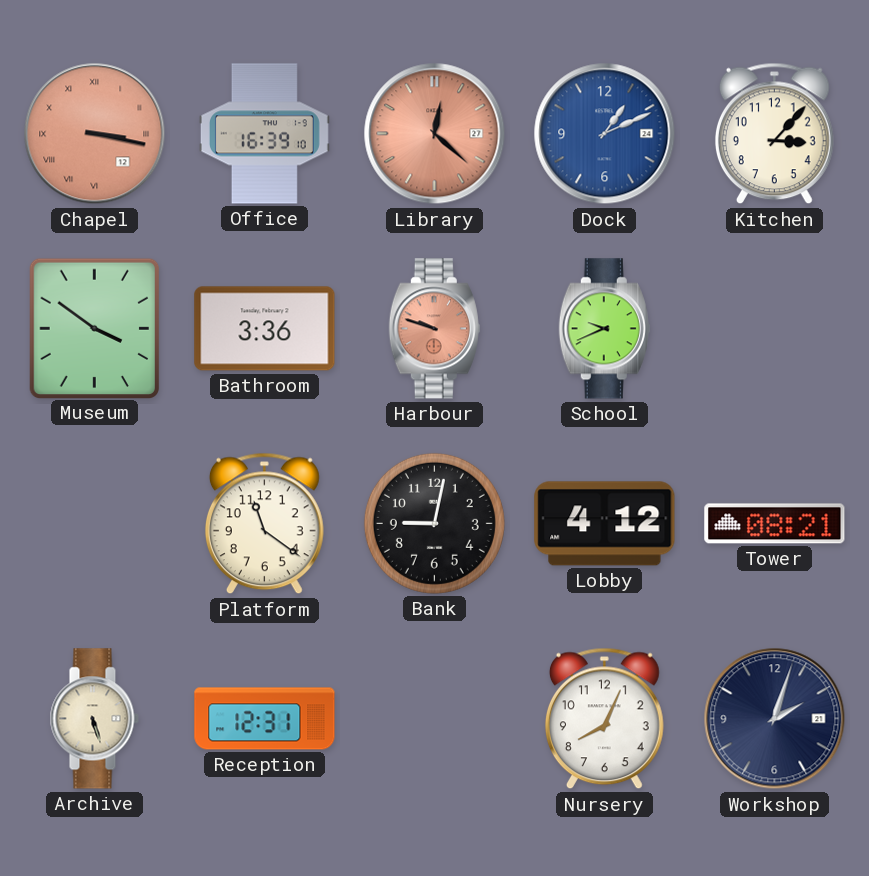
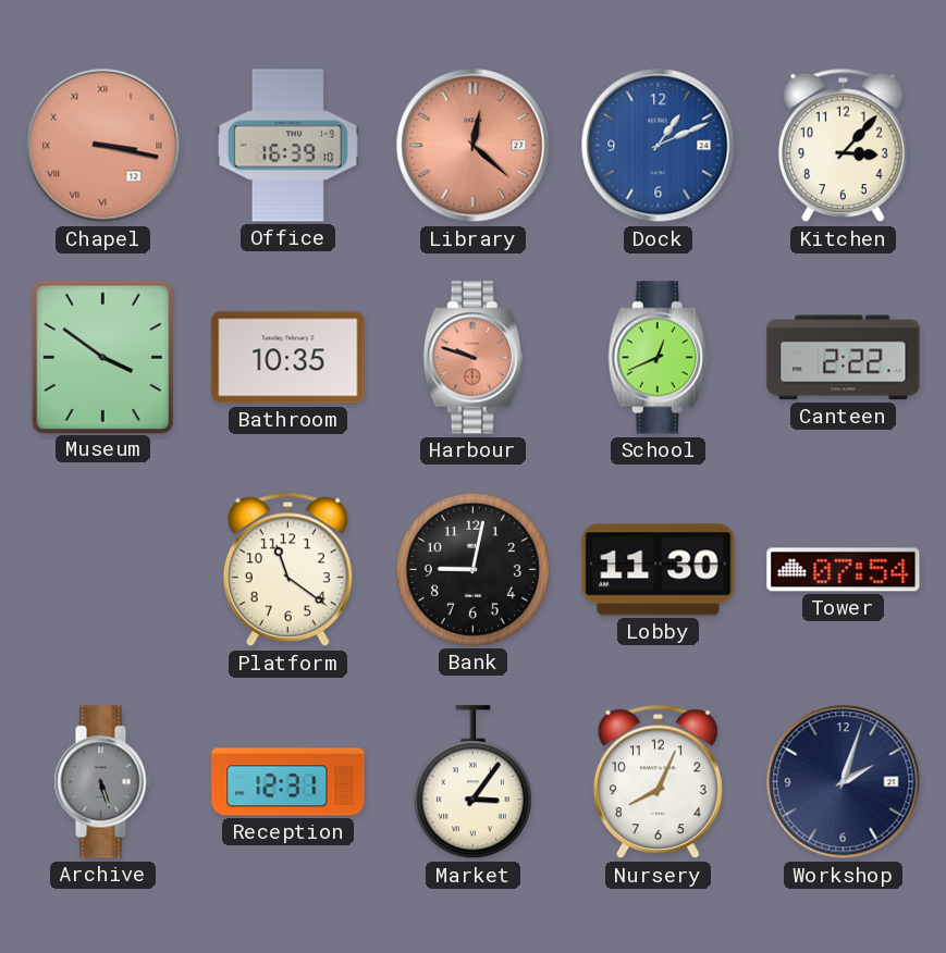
Bathroom: 3:36 -> 10:35 (288, 358)
School: 9:41 -> 12:41 (658, 358)
Canteen: none -> 2:22 (844, 358)
Lobby: 4:12 -> 11:30 (659, 570)
Tower: 08:21 -> 07:54 (844, 570)
Archive dial: cream -> grey (102, 782)
Market: none -> 3:06 (472, 782)
